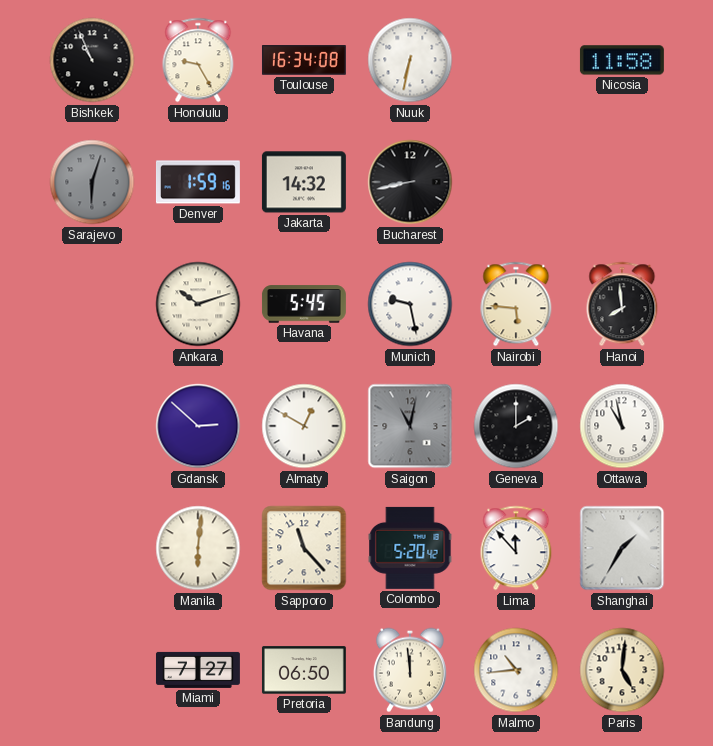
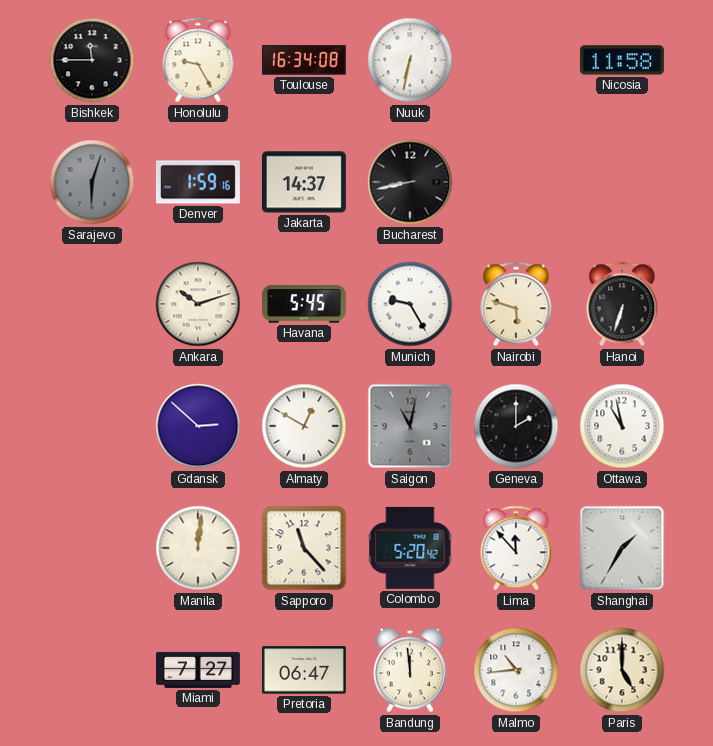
Bishkek: 10:56 -> 11:45 (92, 60)
Jakarta: 14:32 -> 14:37 (304, 182)
Munich: 9:28 -> 9:25 (410, 304)
Nairobi: 5:46 -> 5:48 (516, 304)
Hanoi: 7:59 -> 6:33 (622, 304)
Manila: 6:01 -> 12:01 (198, 548)
Pretoria: 06:50 -> 06:47 (304, 670)
Paris: 5:01 -> 5:00 (622, 670)
